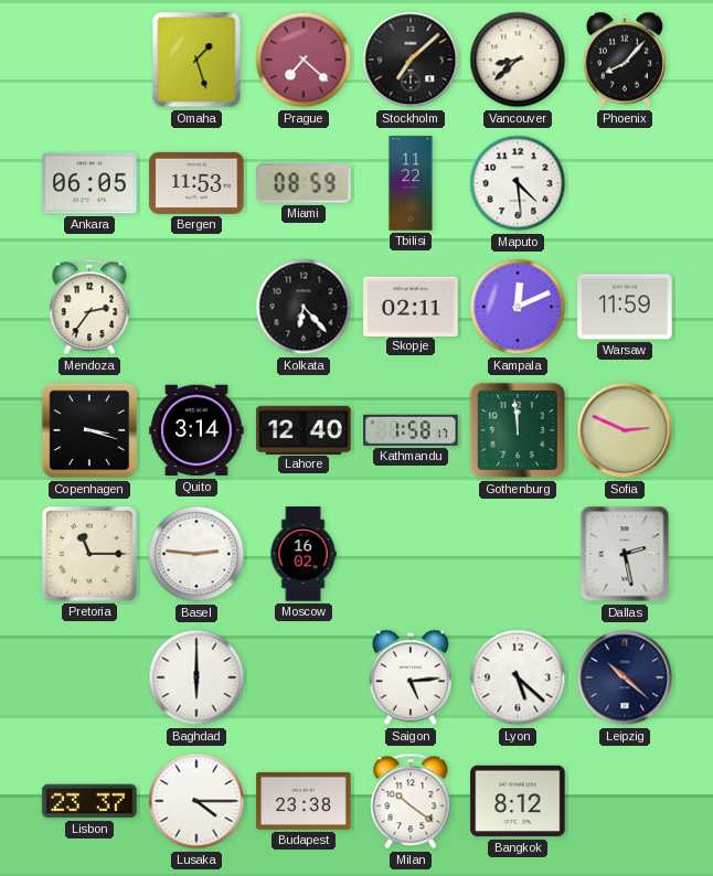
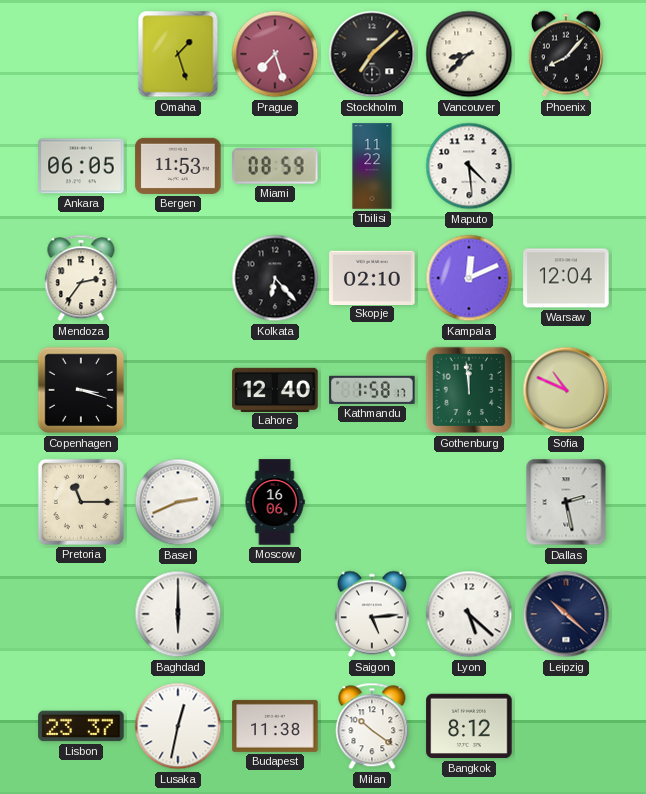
Prague: 7:22 -> 7:27 (275, 54)
Skopje: 02:11 -> 02:10 (372, 277)
Warsaw: 11:59 -> 12:04 (566, 278)
Quito: 3:14 -> none (196, 430)
Sofia: 2:49 -> 10:49 (566, 390)
Basel: 2:46 -> 2:41 (178, 502)
Moscow: 16:02 -> 16:06 (275, 502)
Lusaka: 4:15 -> 12:32 (178, 726)
Budapest: 23:38 -> 11:38 (275, 726)
